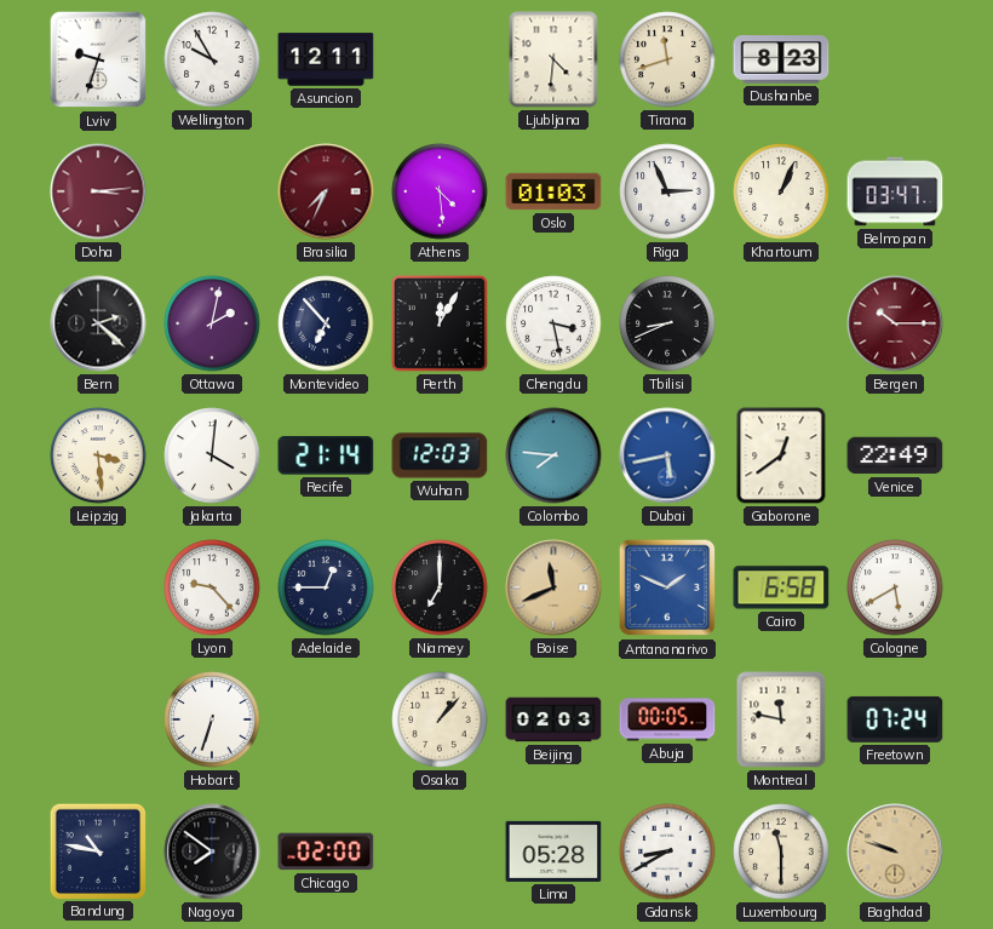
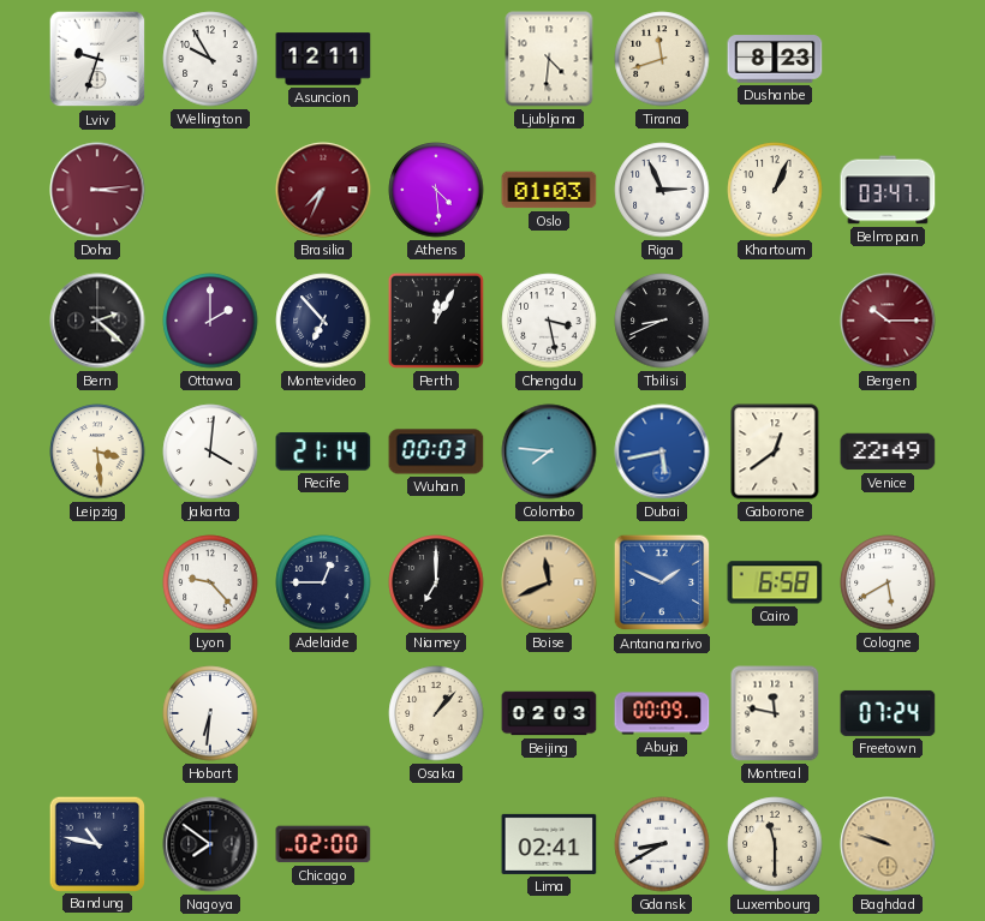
Ottawa: 2:02 -> 2:00 (210, 321)
Wuhan: 12:03 -> 00:03 (436, 451)
Hobart: 6:33 -> 6:31 (210, 713)
Abuja: 00:05 -> 00:09 (662, 713)
Lima: 05:28 -> 02:41 (549, 844)
